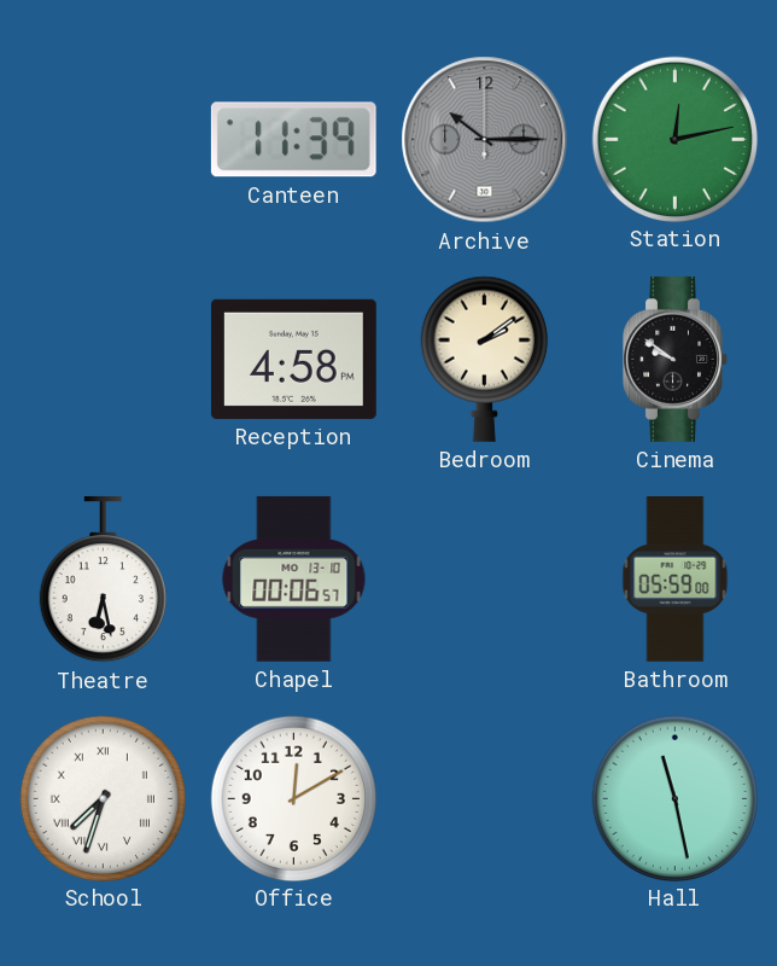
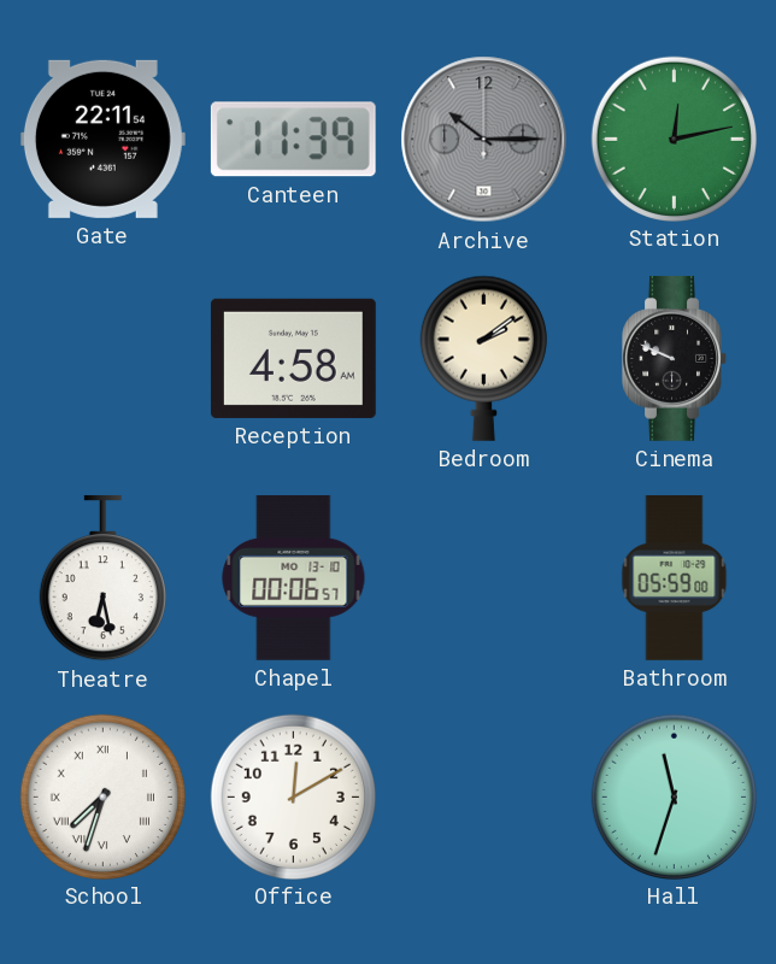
Gate: none -> 22:11 (102, 139)
Reception: 4:58 PM -> 4:58 AM (293, 358)
Cinema: 9:51 -> 9:49 (675, 358)
Hall: 11:28 -> 11:33 (674, 797)
